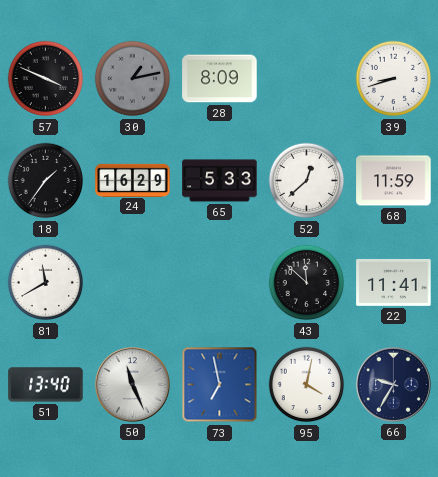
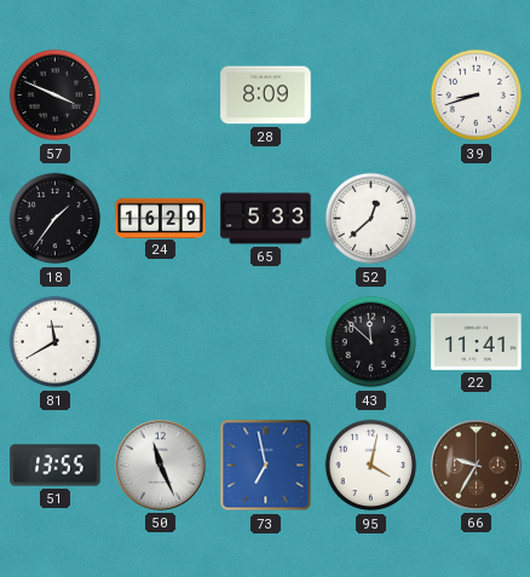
30: 1:13 -> none (133, 79)
68: 11:59 -> none (394, 181)
51: 13:40 -> 13:55 (56, 466)
66 dial: navy -> brown (476, 465)
